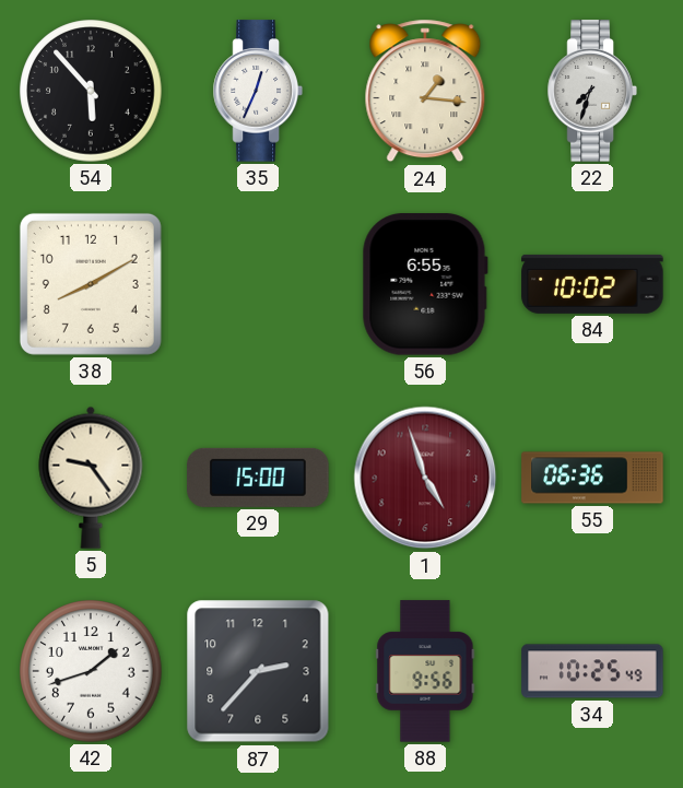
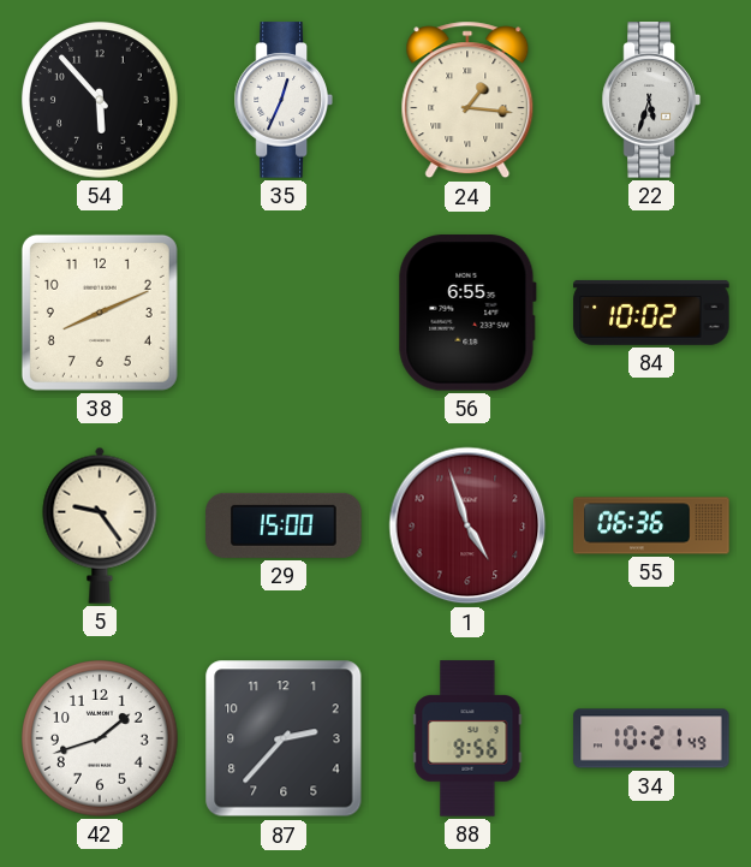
22: 7:33 -> 5:33 (651, 100)
38: 8:10 -> 8:11 (100, 313)
34: 10:25 -> 10:21 (651, 738)
